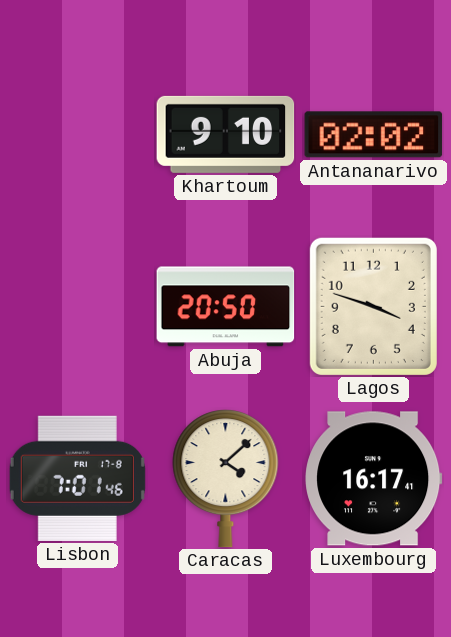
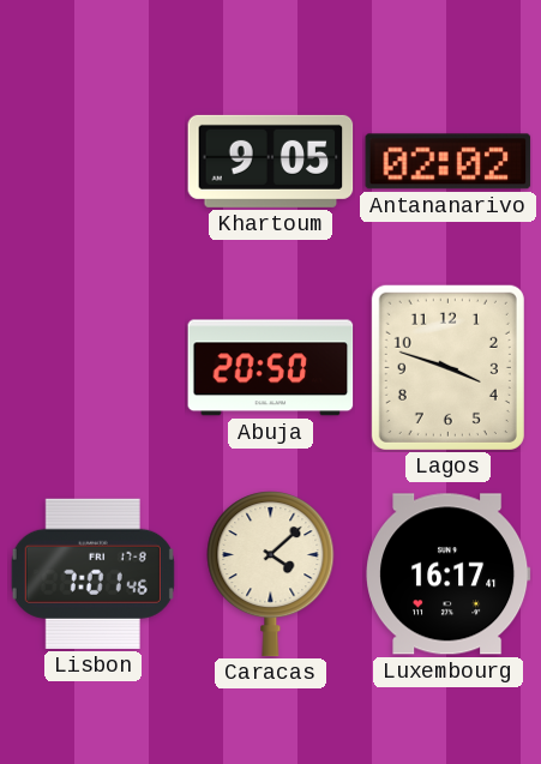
Khartoum: 9:10 -> 9:05 (271, 161)
